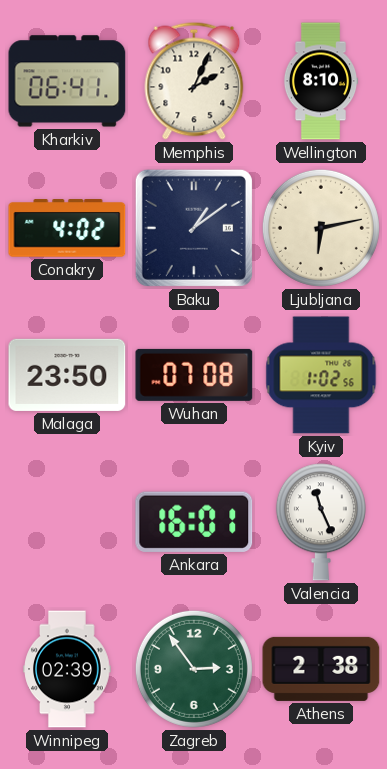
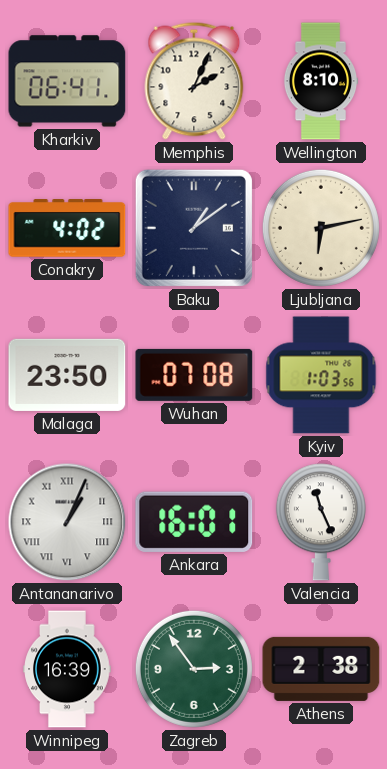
Kyiv: 1:02 -> 1:03 (321, 375)
Antananarivo: none -> 1:04 (67, 522)
Winnipeg: 02:39 -> 16:39 (67, 669)
